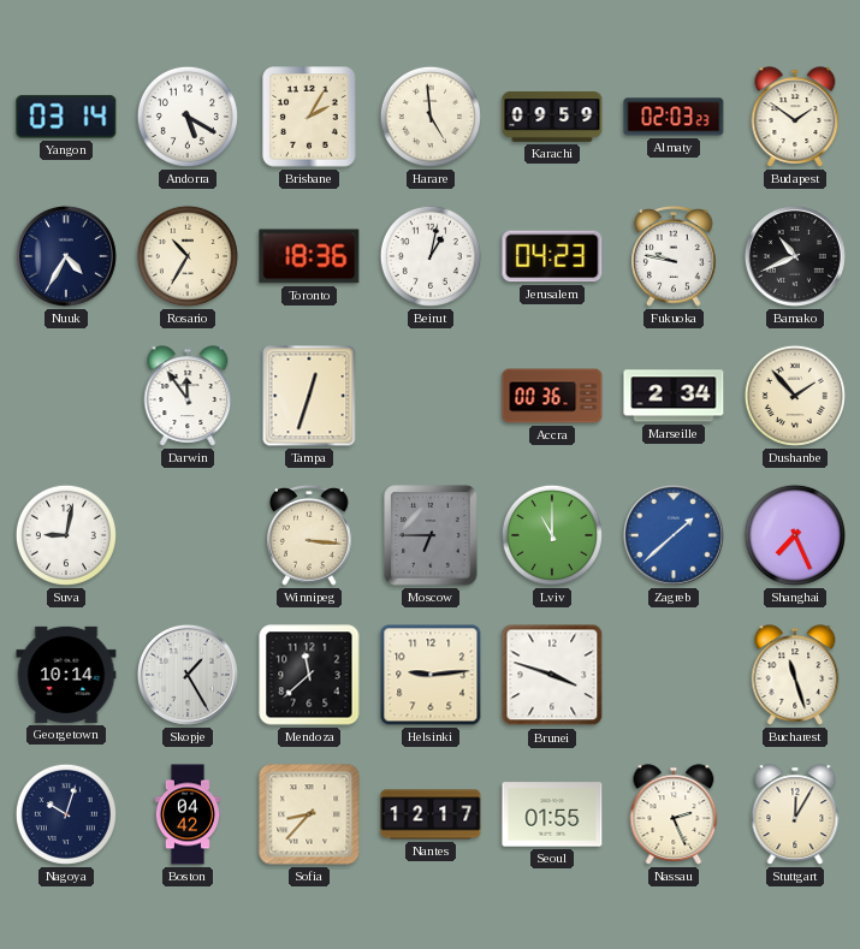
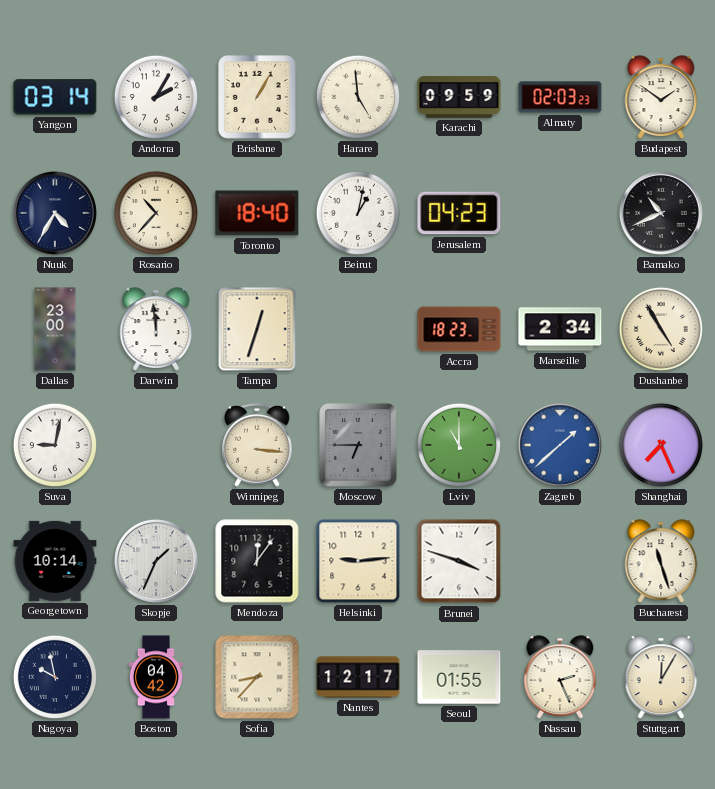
Andorra: 5:20 -> 2:05 (156, 97)
Brisbane: 2:05 -> 1:05 (257, 97)
Rosario: 10:35 -> 10:37 (156, 213)
Toronto: 18:36 -> 18:40 (257, 213)
Fukuoka: 9:47 -> none (674, 256)
Dallas: none -> 23:00 (55, 329)
Darwin: 11:54 -> 11:59 (156, 329)
Accra: 00:36 -> 18:23 (459, 329)
Dushanbe: 1:53 -> 4:55 (661, 329)
Skopje: 1:25 -> 1:34 (156, 561)
Mendoza: 11:38 -> 12:06 (257, 561)
Nagoya: 10:03 -> 9:58 (55, 677)
